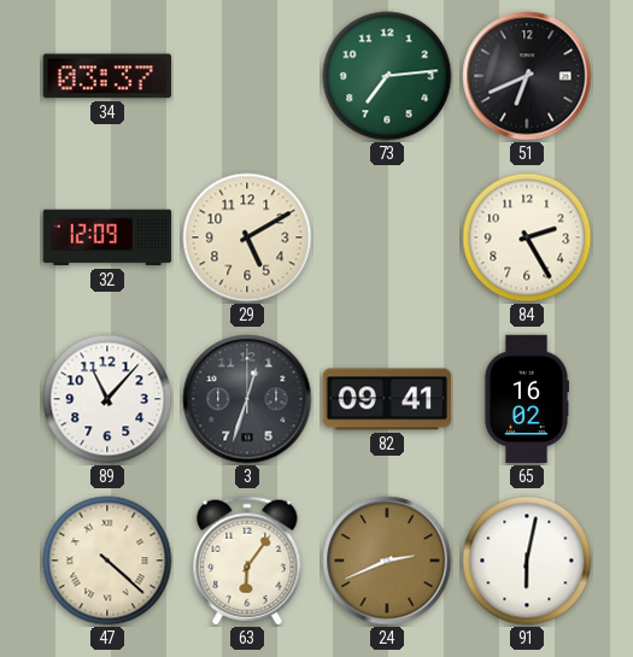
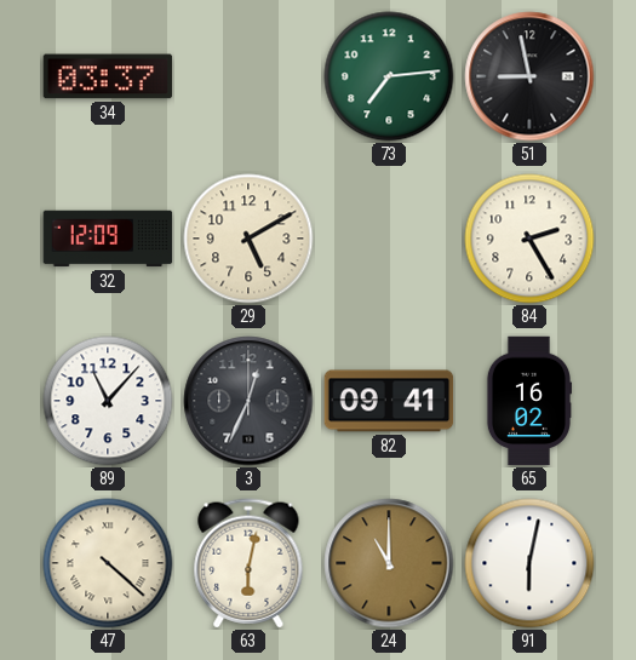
51: 6:41 -> 8:58 (529, 76)
3: 12:33 -> 12:34 (248, 401)
63: 6:06 -> 6:02 (248, 563)
24: 2:41 -> 11:00 (389, 563)
